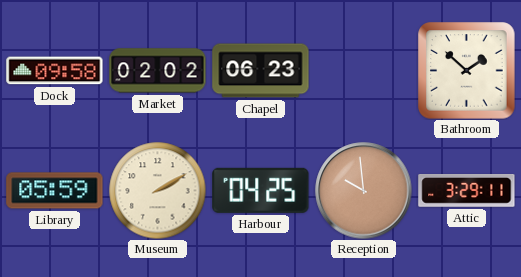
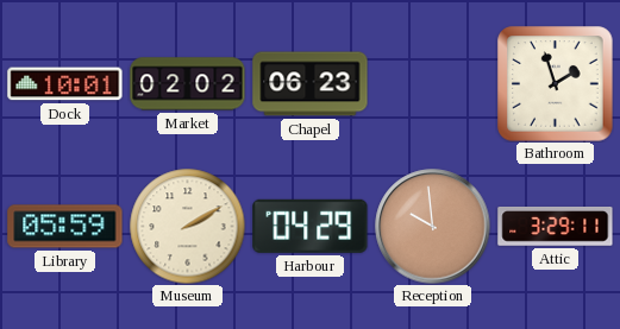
Dock: 09:58 -> 10:01 (65, 84)
Bathroom: 1:52 -> 1:57 (556, 84)
Harbour: 04:25 -> 04:29 (311, 226)
